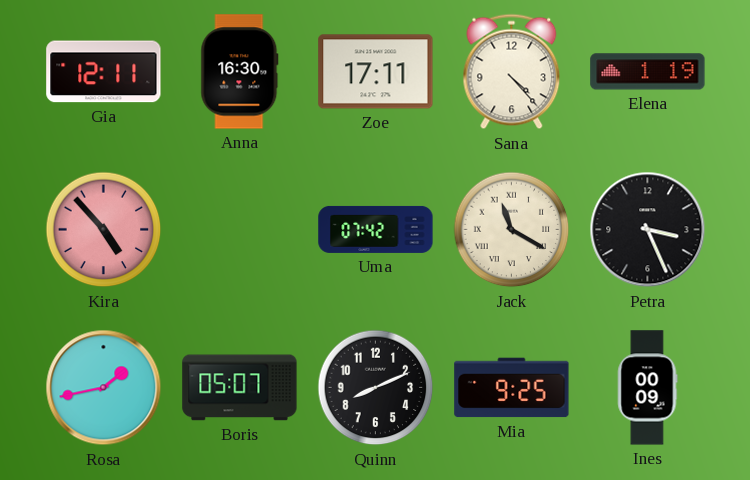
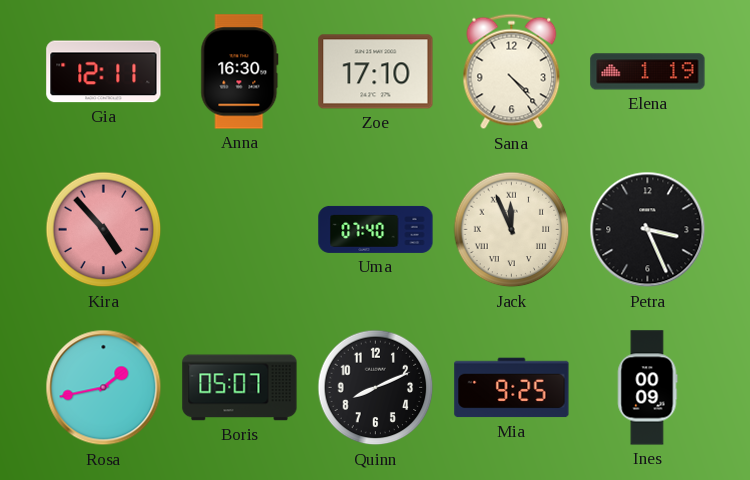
Zoe: 17:11 -> 17:10 (376, 72)
Uma: 07:42 -> 07:40 (376, 229)
Jack: 11:20 -> 11:56 (512, 230)
